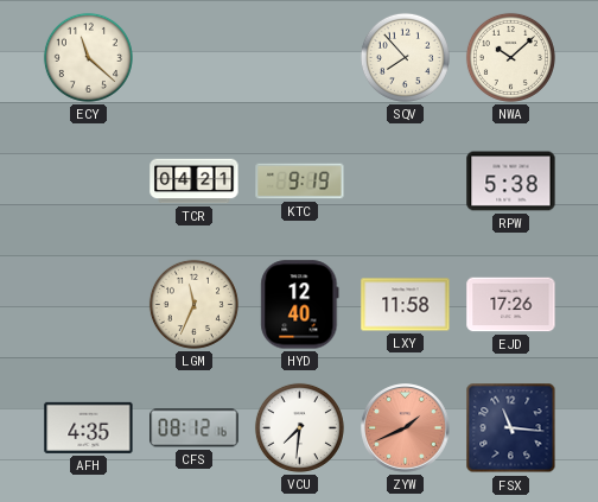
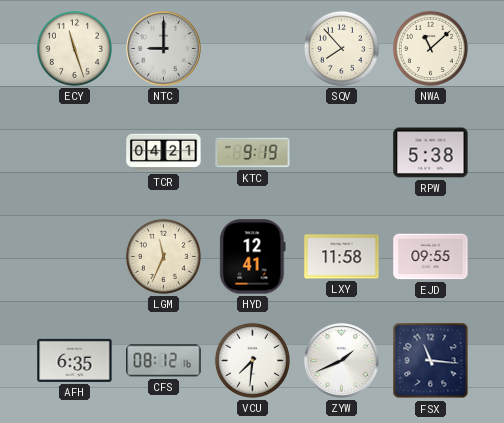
ECY: 11:22 -> 11:27 (74, 48)
NTC: none -> 9:00 (164, 49)
NWA: 10:08 -> 11:08 (430, 48)
HYD: 12:40 -> 12:41 (253, 257)
EJD: 17:26 -> 09:55 (431, 257)
AFH: 4:35 -> 6:35 (75, 360)
ZYW dial: salmon -> white (342, 361)
